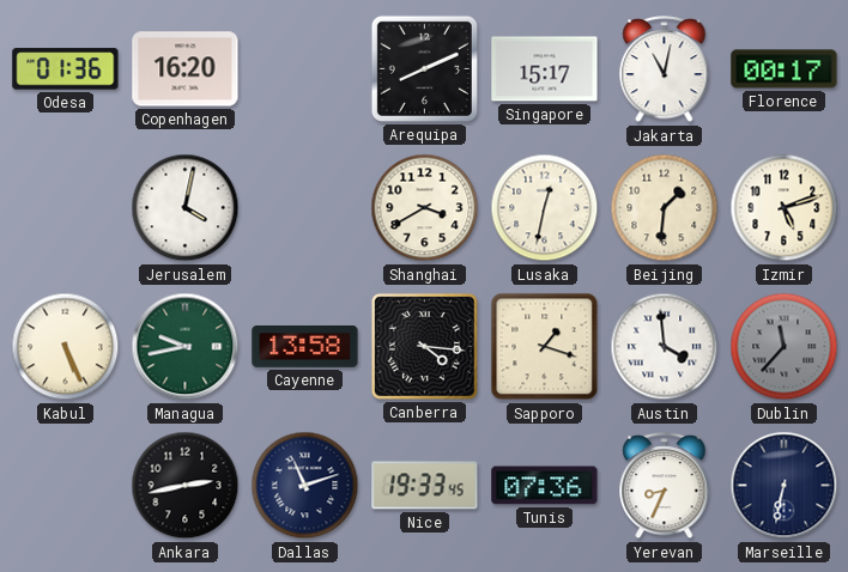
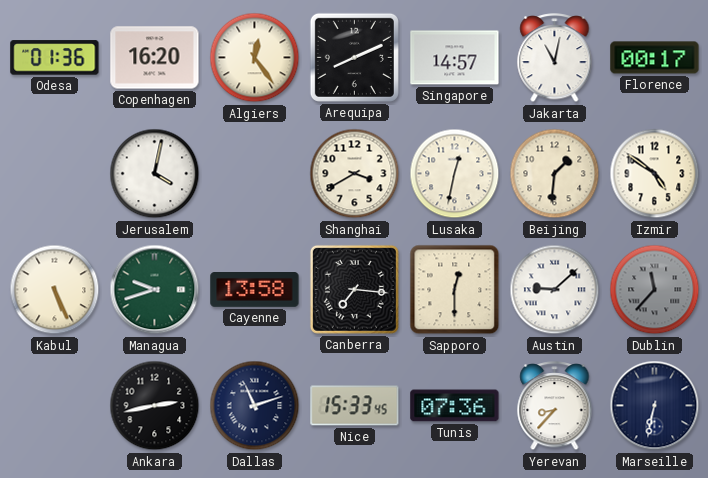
Algiers: none -> 12:24 (255, 58)
Singapore: 15:17 -> 14:57 (455, 58)
Izmir: 5:12 -> 4:51 (655, 174)
Managua: 9:43 -> 9:42 (155, 290)
Canberra: 4:16 -> 7:16 (354, 289)
Sapporo: 1:18 -> 12:30 (455, 290)
Austin: 3:59 -> 9:08 (555, 290)
Nice: 19:33 -> 15:33 (355, 406)
Yerevan: 8:34 -> 8:37 (555, 407)
